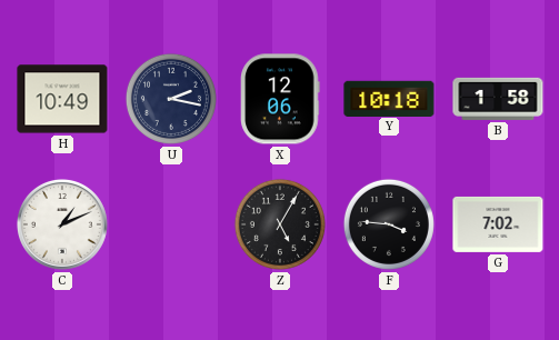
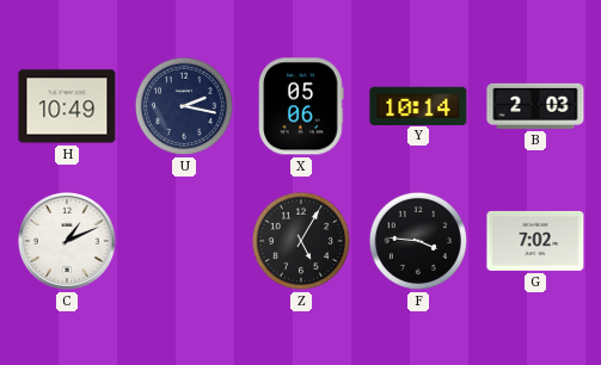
X: 12:06 -> 05:06 (301, 106)
Y: 10:18 -> 10:14 (418, 105)
B: 1:58 -> 2:03 (535, 106)
